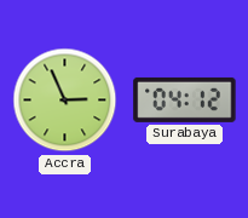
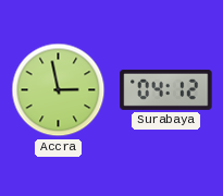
Accra: 2:56 -> 2:58 (59, 90)
